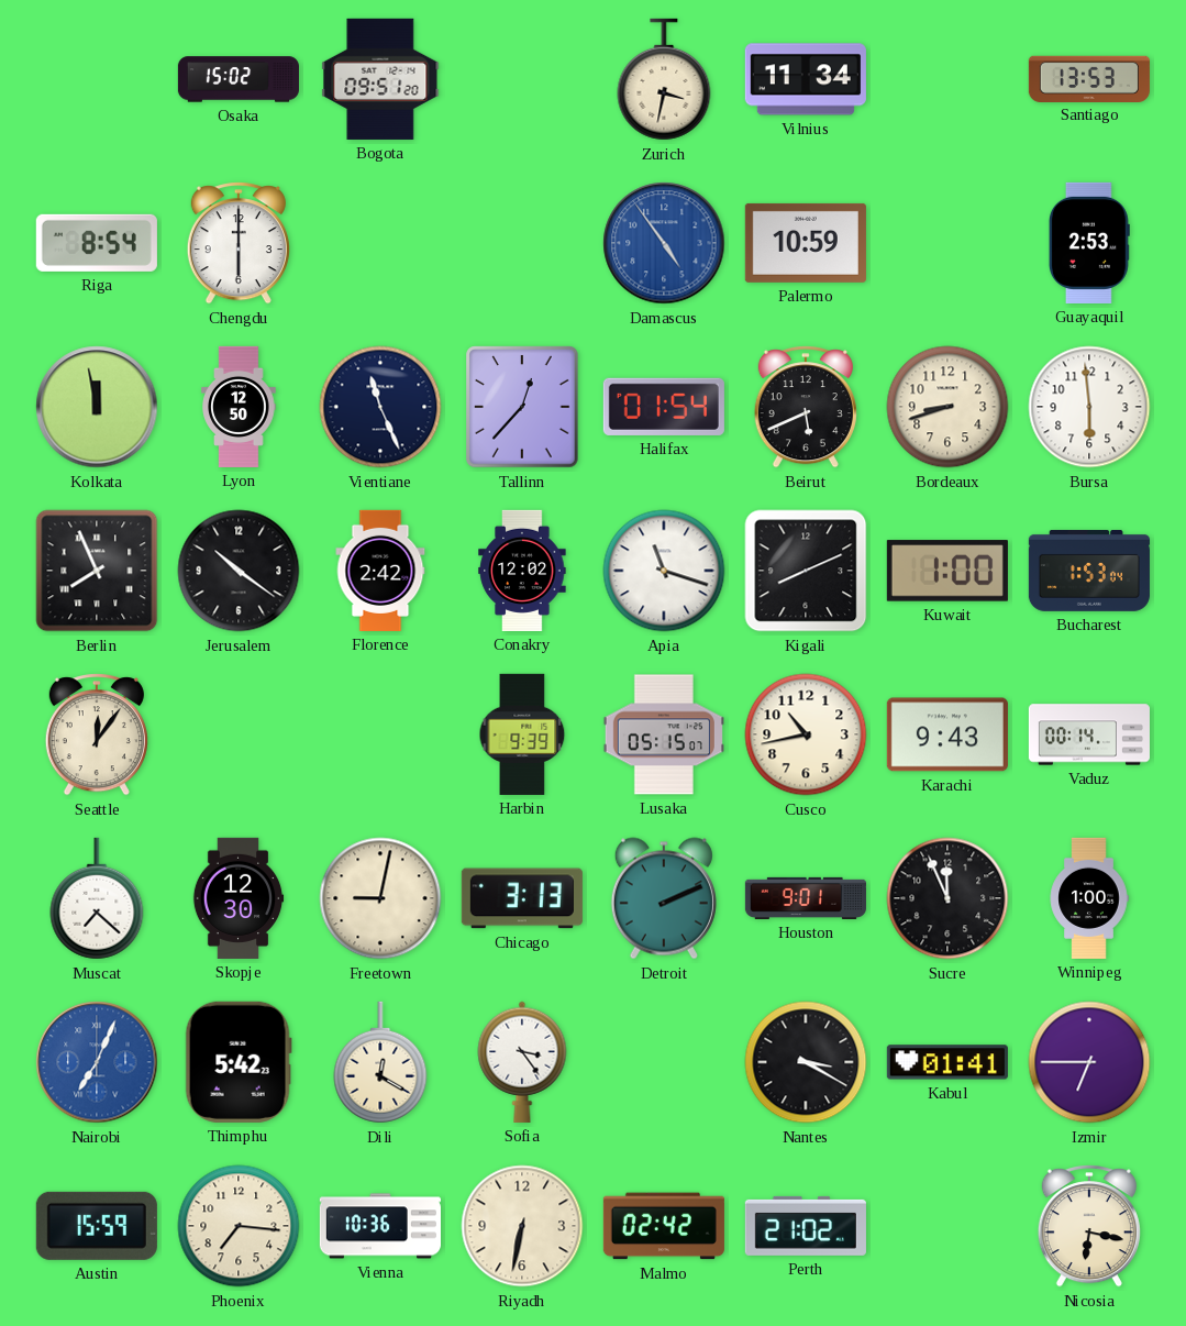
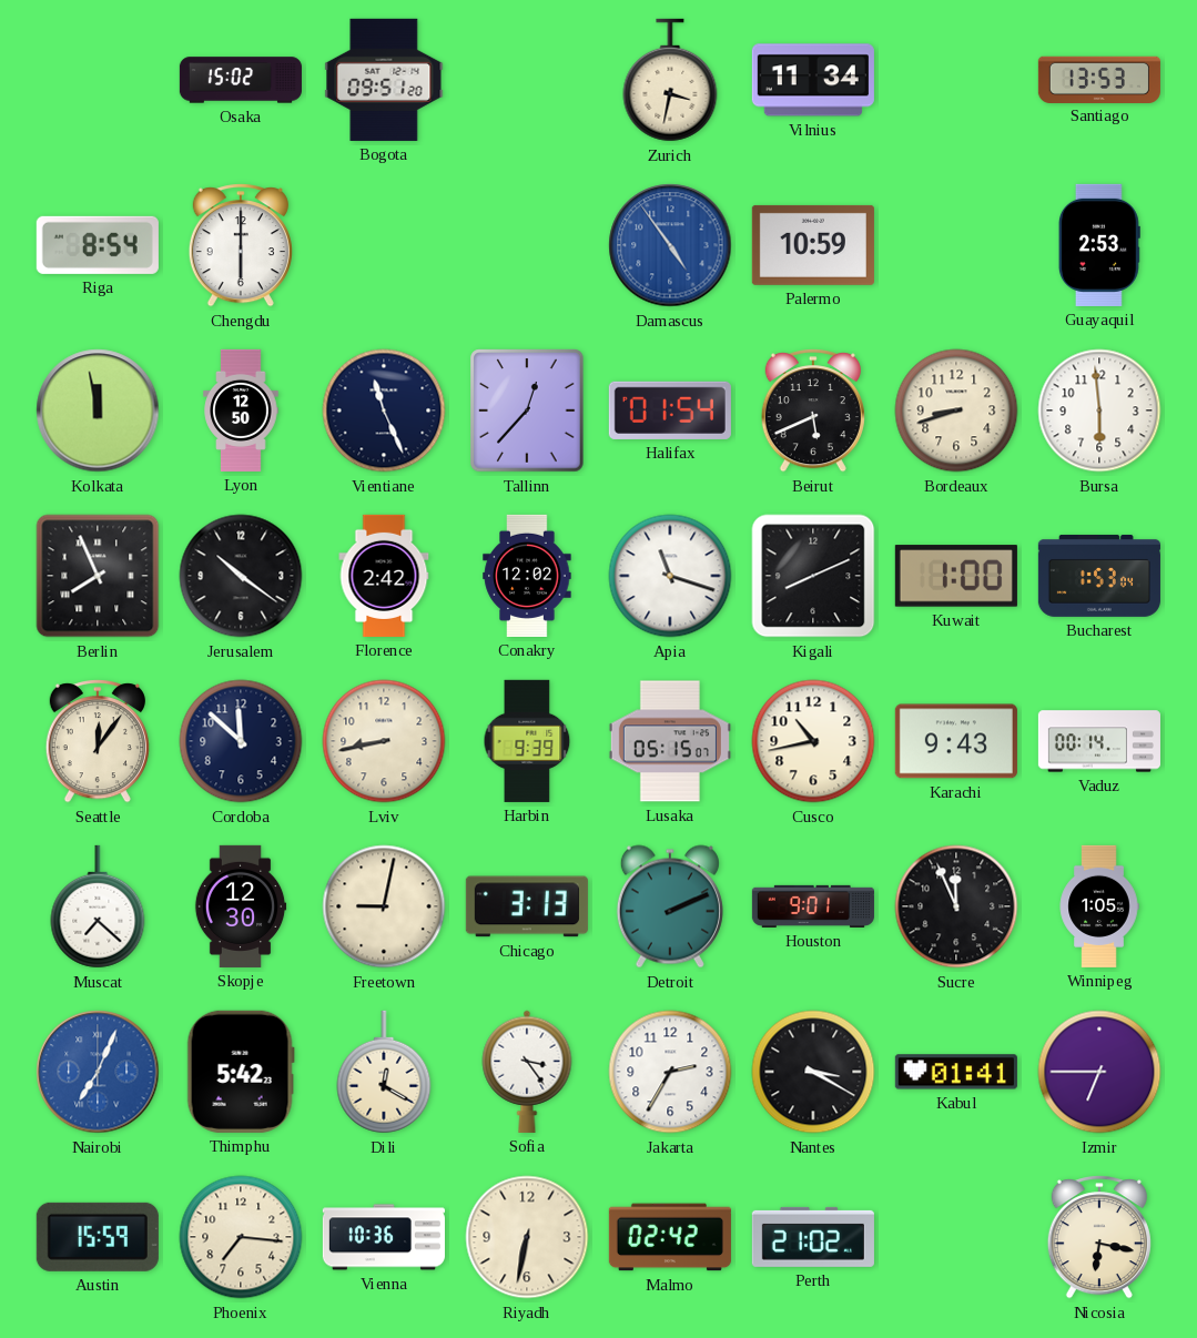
Cordoba: none -> 11:52 (241, 741)
Lviv: none -> 8:43 (384, 741)
Winnipeg: 1:00 -> 1:05 (1099, 906)
Jakarta: none -> 2:35 (670, 1072)
